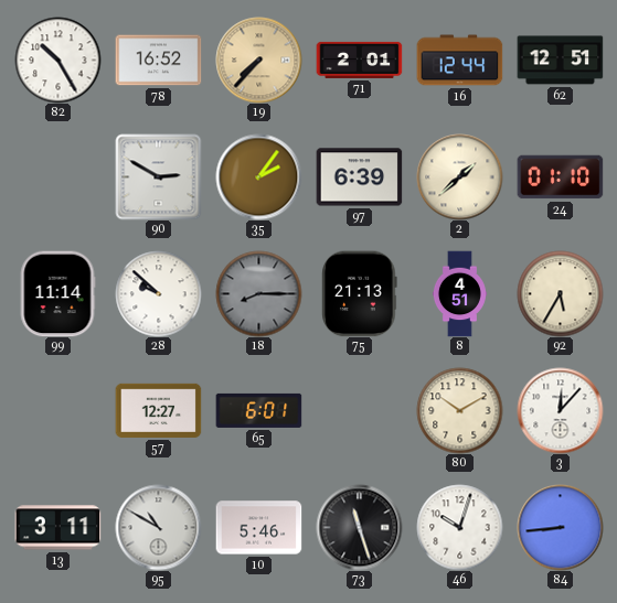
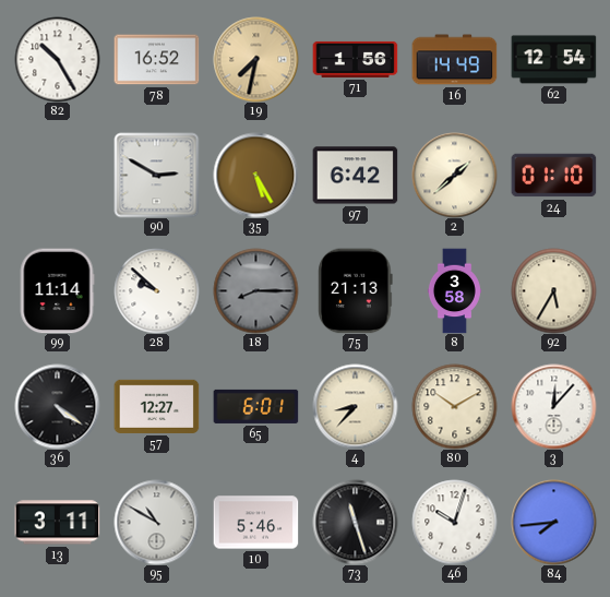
19: 7:37 -> 7:32 (255, 59)
71: 2:01 -> 1:56 (355, 59)
16: 12:44 -> 14:49 (454, 60)
62: 12:51 -> 12:54 (553, 60)
35: 2:06 -> 5:25 (255, 175)
97: 6:39 -> 6:42 (355, 176)
8: 4:51 -> 3:58 (454, 290)
36: none -> 4:21 (57, 406)
4: none -> 8:37 (355, 406)
84: 8:44 -> 7:44 (553, 522)
